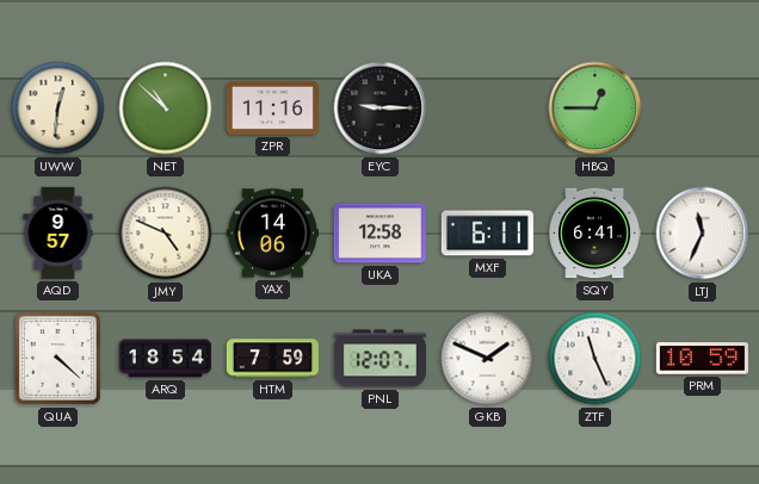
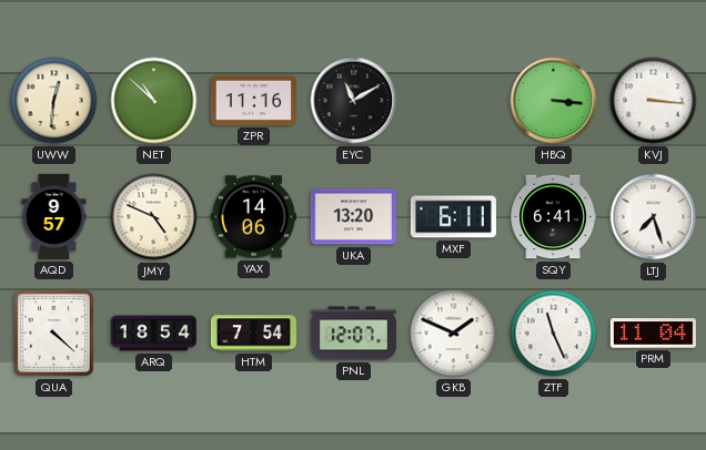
EYC: 9:15 -> 11:10 (354, 101)
HBQ: 12:45 -> 3:16 (554, 101)
KVJ: none -> 3:16 (654, 101)
UKA: 12:58 -> 13:20 (353, 217)
LTJ: 11:34 -> 7:27 (654, 217)
HTM: 7:59 -> 7:54 (253, 334)
PRM: 10:59 -> 11:04 (653, 334)
